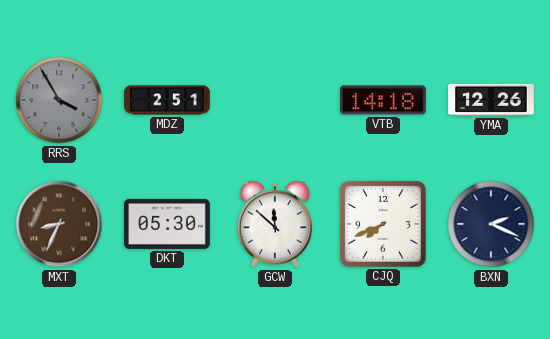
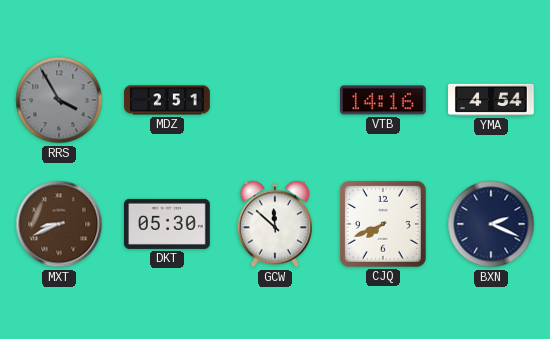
VTB: 14:18 -> 14:16 (384, 100)
YMA: 12:26 -> 4:54 (491, 100)
MXT: 8:34 -> 8:41 (59, 224)
